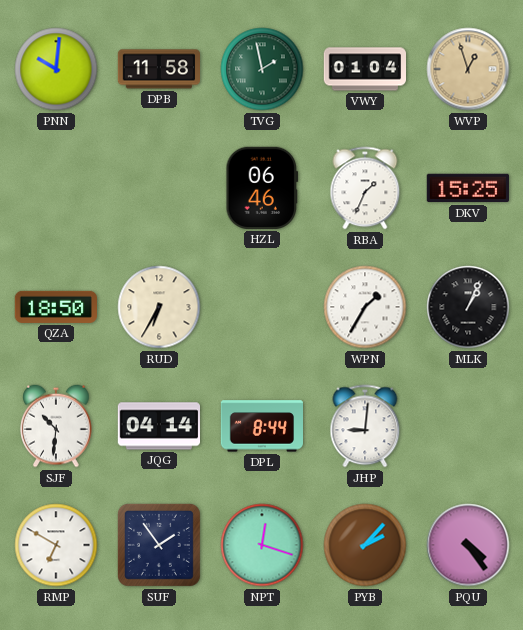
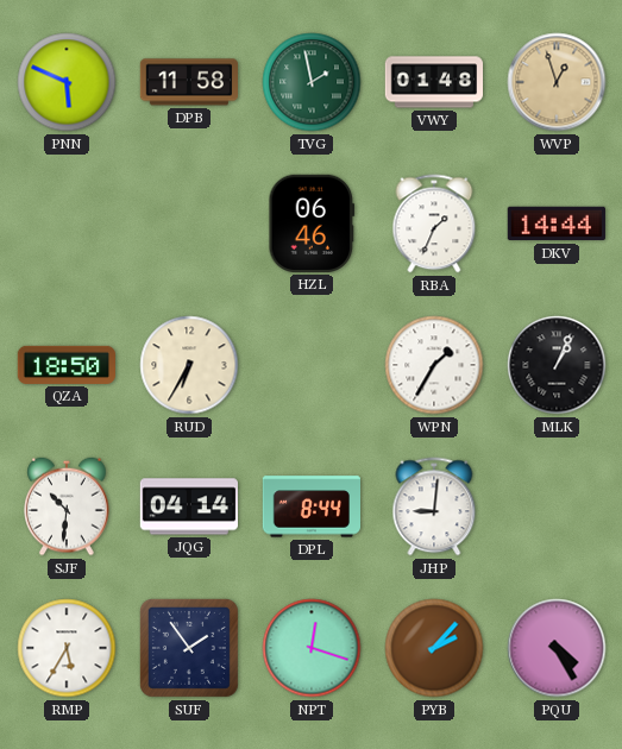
PNN: 10:01 -> 5:49 (67, 82)
VWY: 01:04 -> 01:48 (433, 82)
DKV: 15:25 -> 14:44 (557, 224)
RMP: 6:50 -> 5:35 (67, 648)
PQU: 4:24 -> 4:25 (557, 648)
